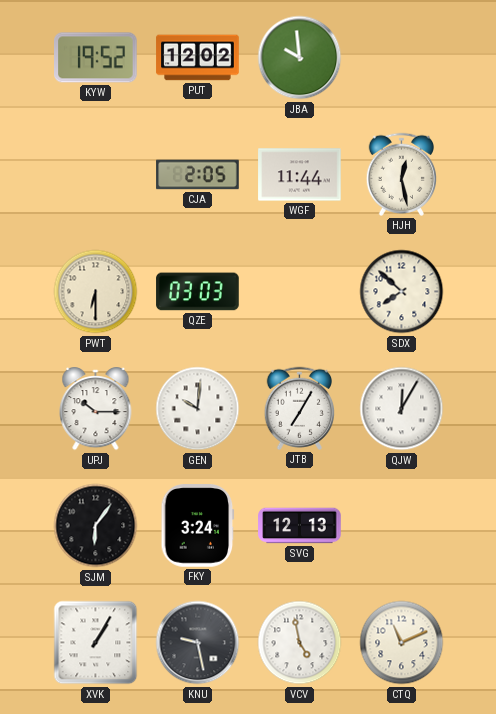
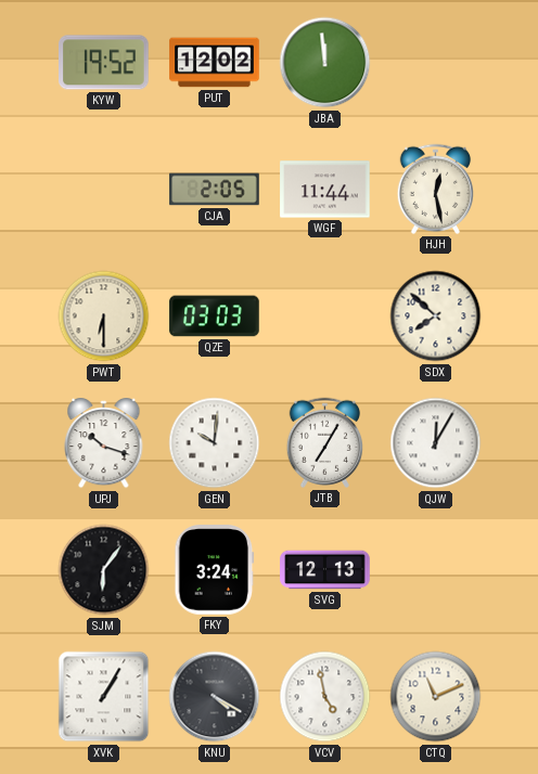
JBA: 9:59 -> 11:59 (325, 63)
UPJ: 10:15 -> 10:18 (104, 444)
KNU: 9:28 -> 4:20 (215, 697)
